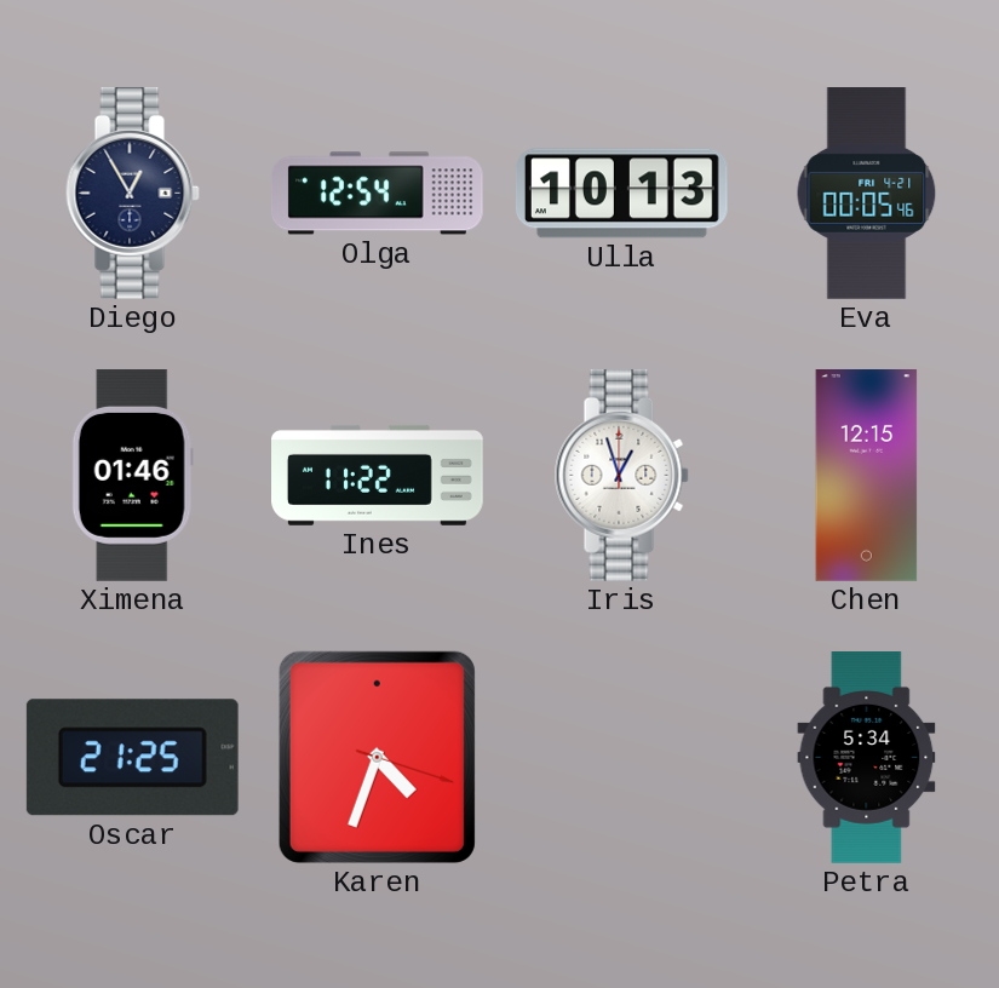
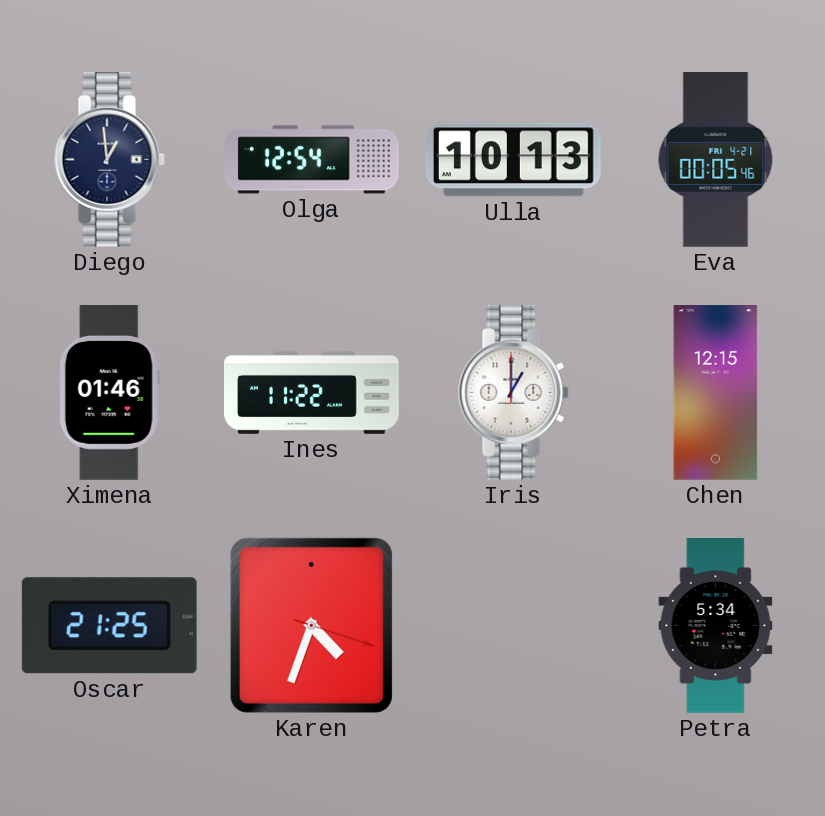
Diego: 12:55 -> 12:59 (109, 159)
Iris: 12:57 -> 1:00 (513, 392)
